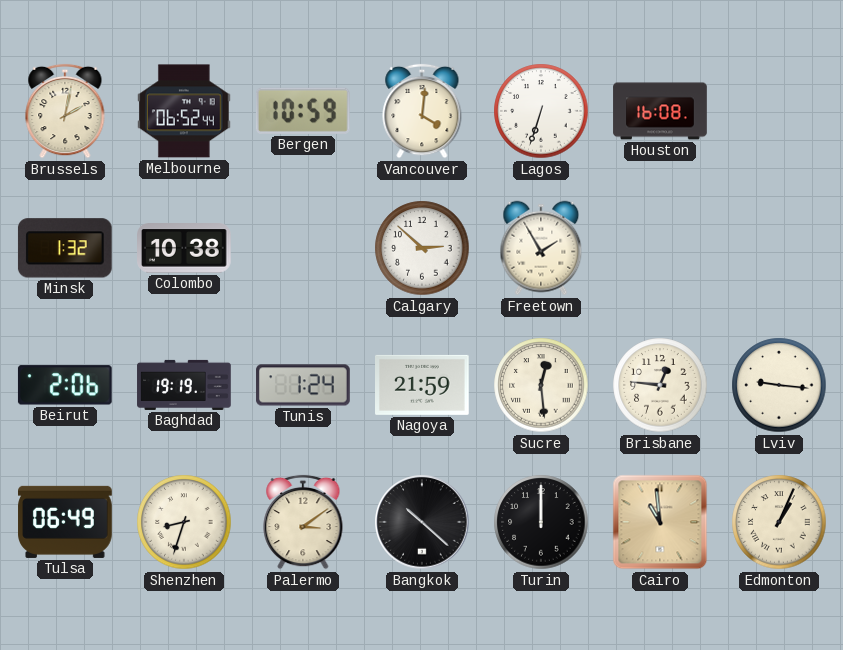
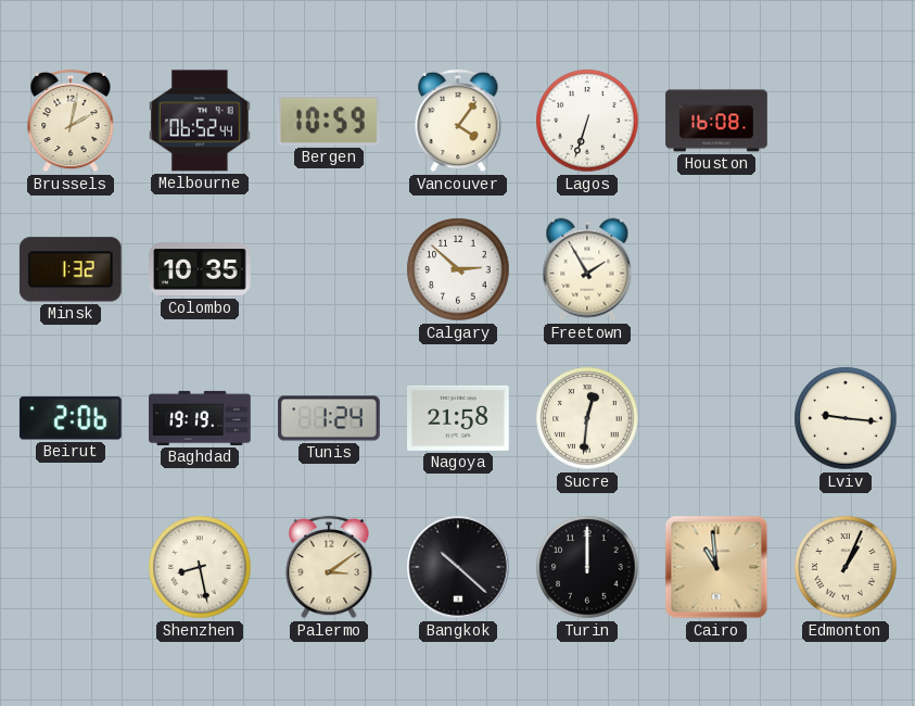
Vancouver: 4:01 -> 4:06 (458, 121)
Colombo: 10:38 -> 10:35 (200, 269)
Nagoya: 21:59 -> 21:58 (458, 418)
Sucre: 12:29 -> 12:31 (587, 418)
Brisbane: 12:46 -> none (660, 385)
Tulsa: 06:49 -> none (65, 522)
Shenzhen: 8:33 -> 8:28 (200, 567)
